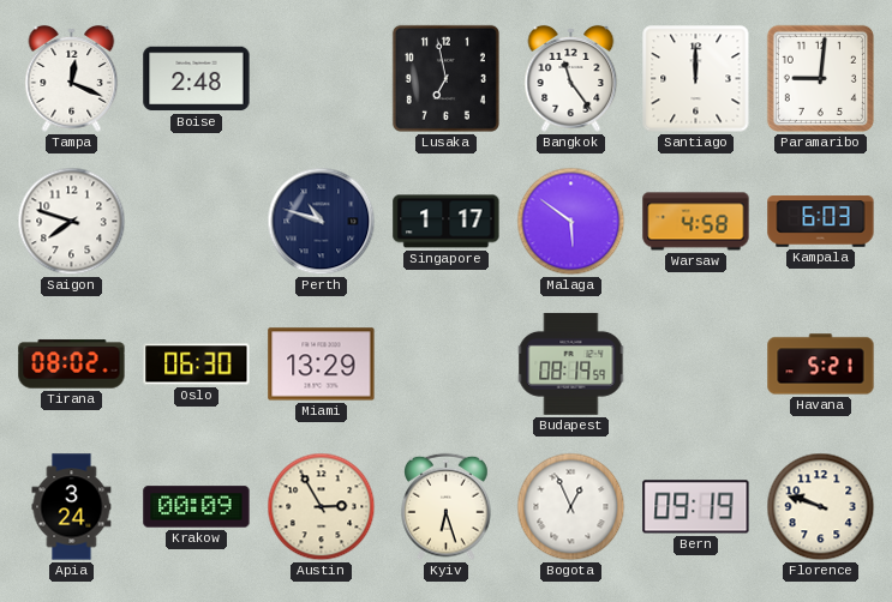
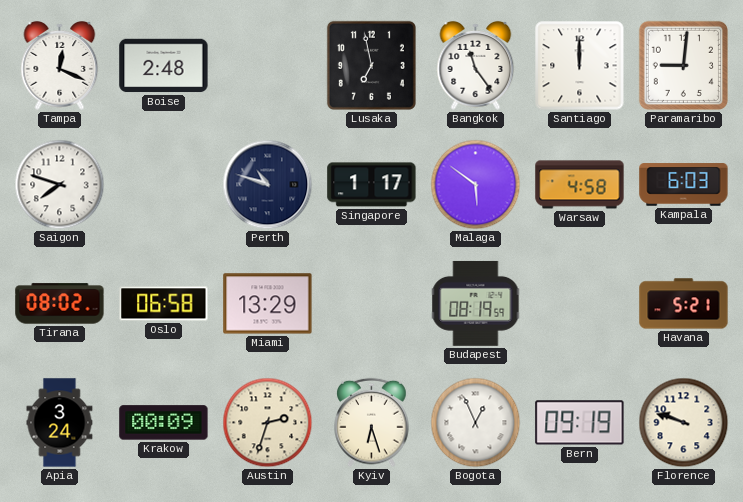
Oslo: 06:30 -> 06:58 (164, 304)
Austin: 2:55 -> 2:33 (268, 423)
